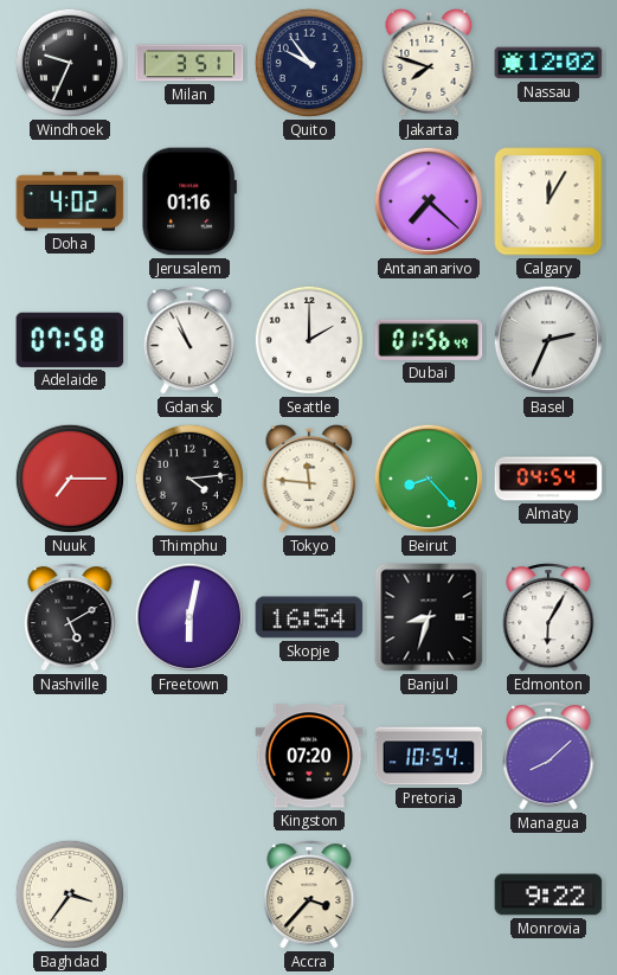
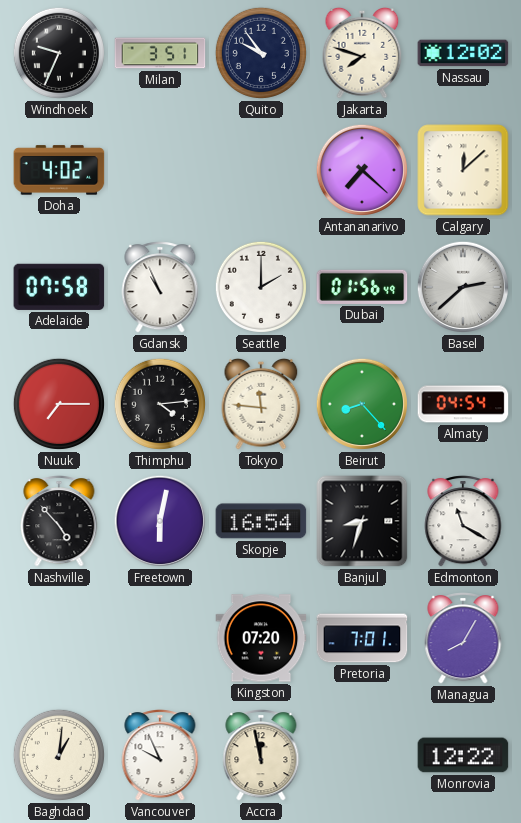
Jerusalem: 01:16 -> none (189, 201)
Calgary: 12:05 -> 12:08 (463, 170)
Basel: 2:34 -> 2:38 (463, 287)
Nashville: 5:10 -> 4:53 (59, 521)
Edmonton: 6:05 -> 11:20 (463, 521)
Pretoria: 10:54 -> 7:01 (362, 638)
Managua: 8:08 -> 8:05 (463, 638)
Baghdad: 3:36 -> 1:01 (59, 755)
Vancouver: none -> 9:56 (160, 755)
Accra: 3:37 -> 11:58 (261, 755)
Monrovia: 9:22 -> 12:22 (463, 755)
